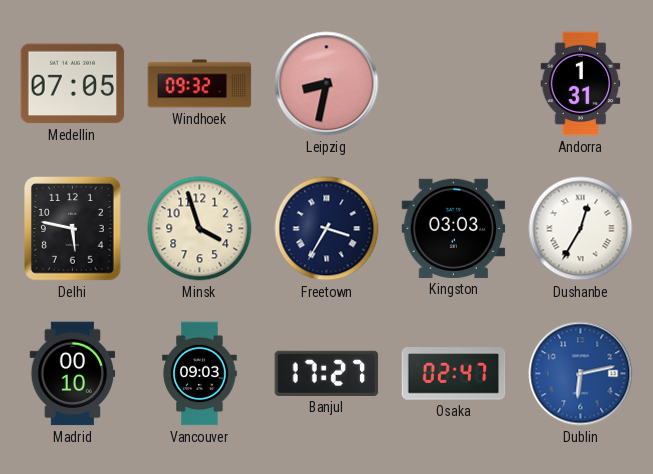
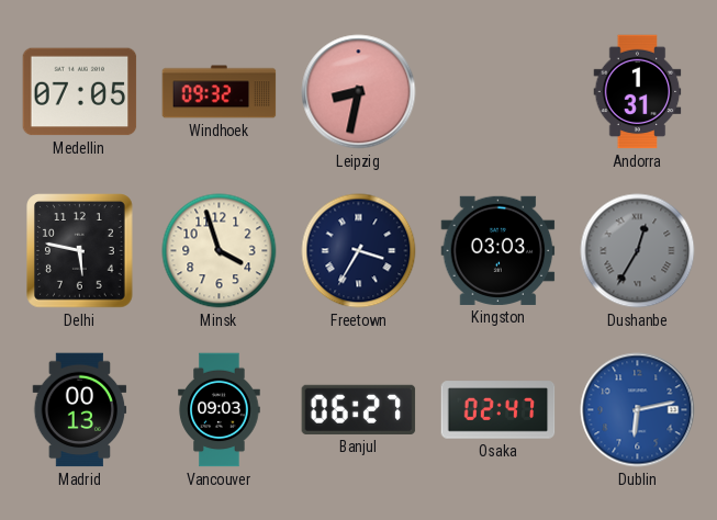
Dushanbe dial: white -> grey (638, 251)
Madrid: 00:10 -> 00:13 (80, 410)
Banjul: 17:27 -> 06:27 (359, 409)
